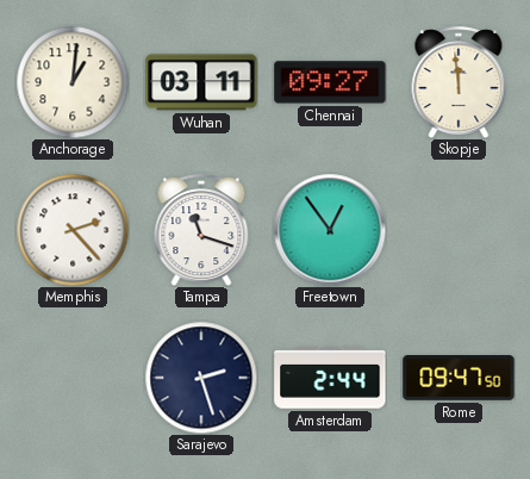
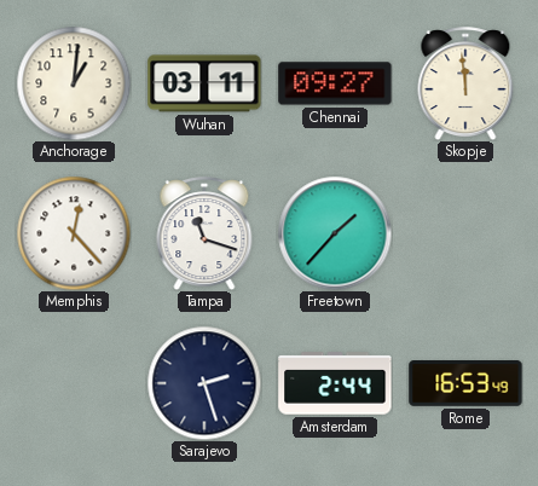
Memphis: 2:23 -> 12:23 (74, 233)
Freetown: 12:54 -> 1:37 (335, 233)
Rome: 09:47 -> 16:53 (465, 384)
